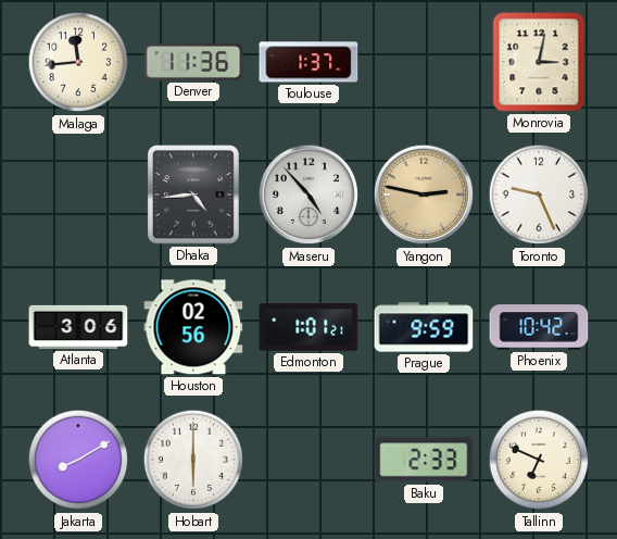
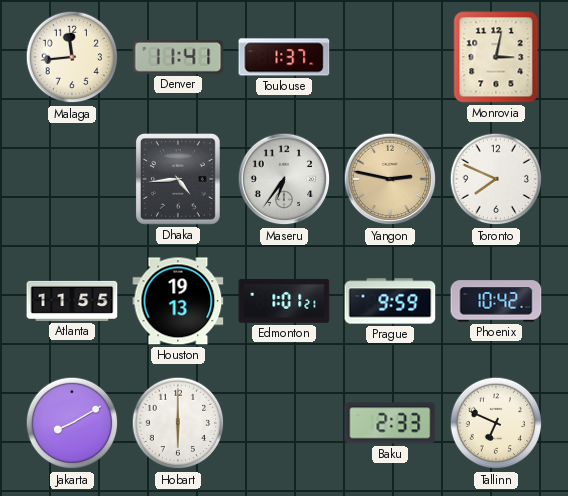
Denver: 11:36 -> 11:41 (178, 57)
Maseru: 4:53 -> 6:36 (284, 179)
Toronto: 9:26 -> 7:49 (496, 179)
Atlanta: 3:06 -> 11:55 (72, 301)
Houston: 02:56 -> 19:13 (178, 301)
